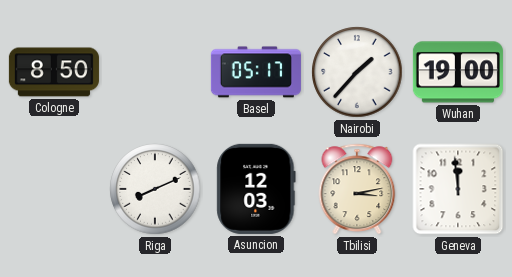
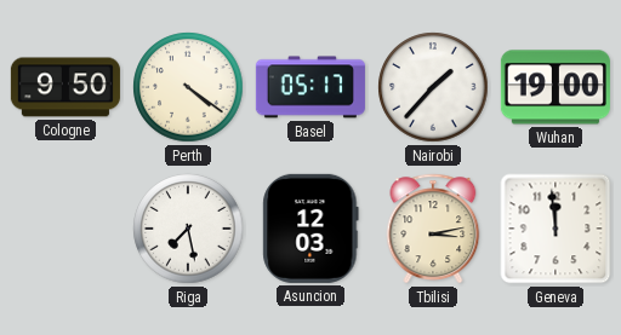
Cologne: 8:50 -> 9:50 (65, 87)
Perth: none -> 4:21 (188, 87)
Riga: 8:11 -> 7:28 (188, 229)
